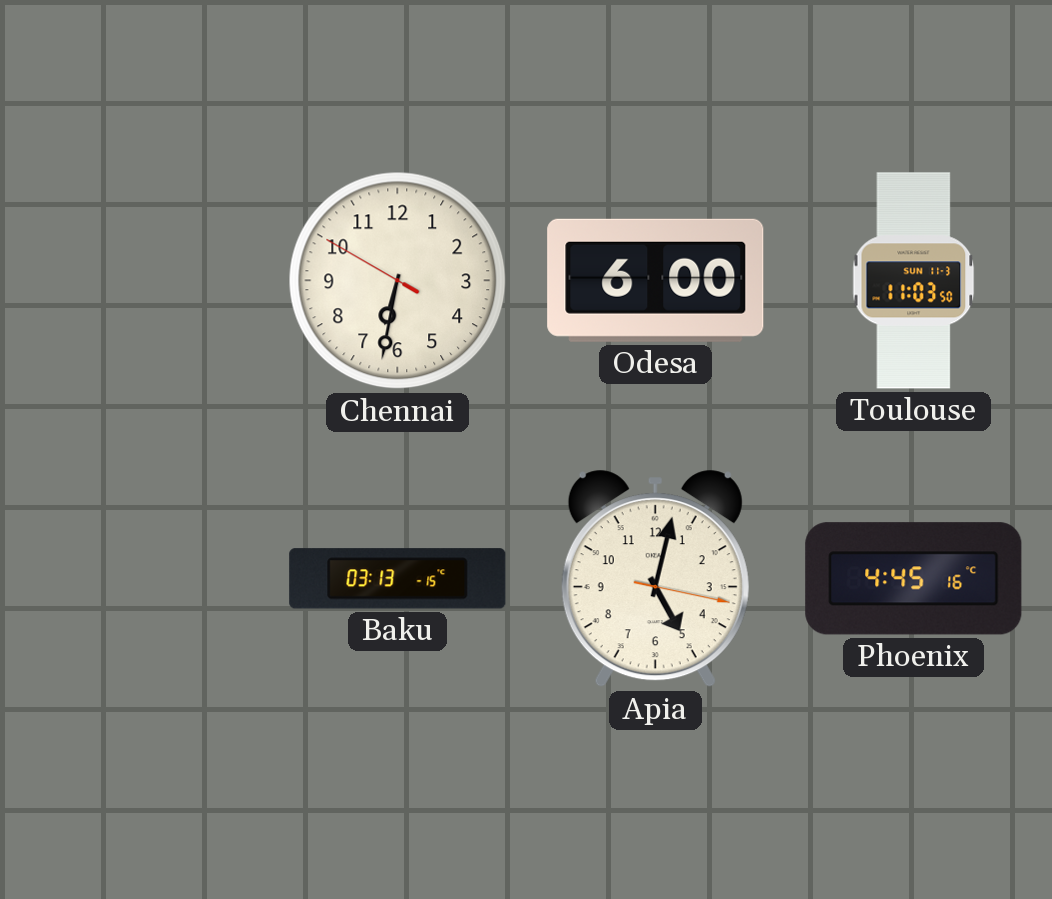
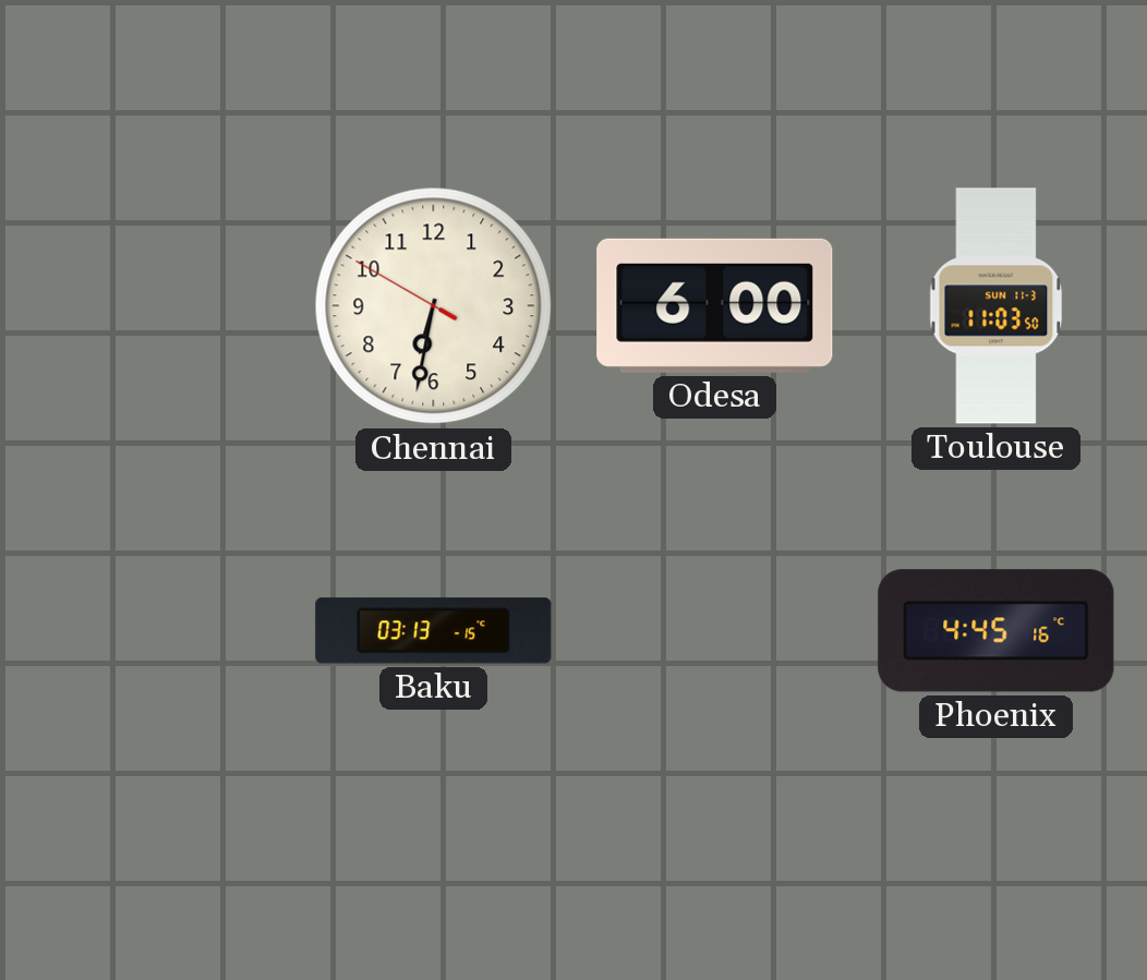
Apia: 5:02 -> none (655, 579)
